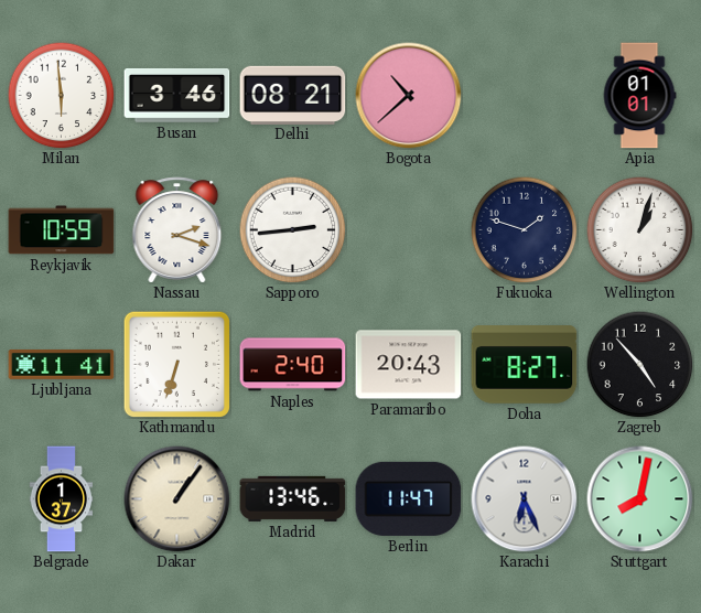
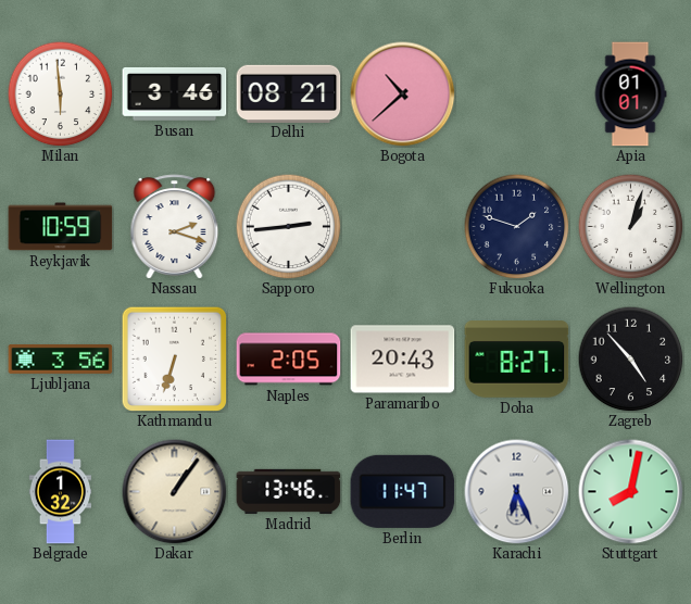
Ljubljana: 11:41 -> 3:56 (61, 360)
Naples: 2:40 -> 2:05 (289, 360)
Belgrade: 1:37 -> 1:32 (61, 492)
